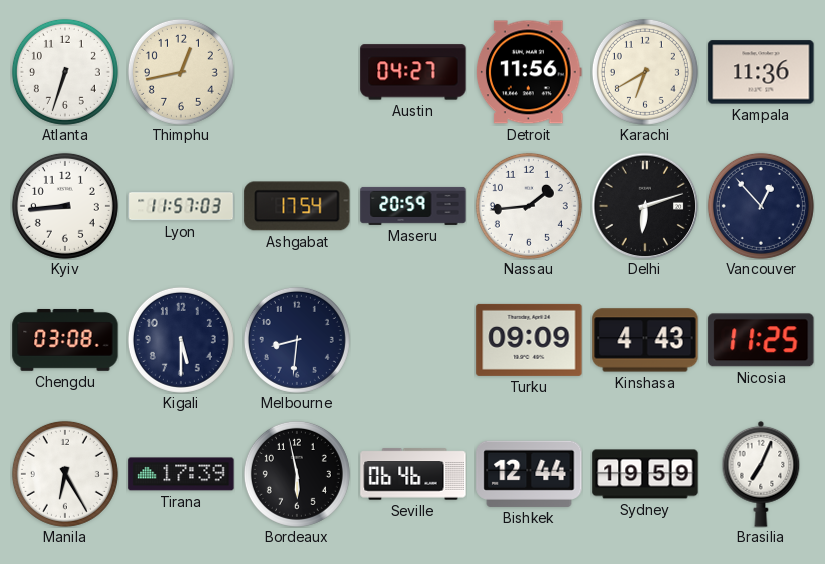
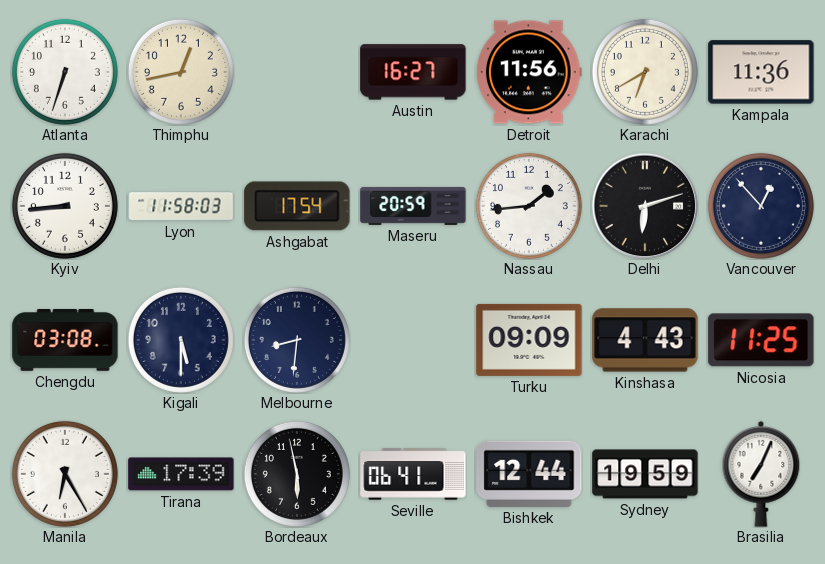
Austin: 04:27 -> 16:27 (413, 72)
Lyon: 11:57 -> 11:58 (181, 206)
Seville: 06:46 -> 06:41 (413, 474)
